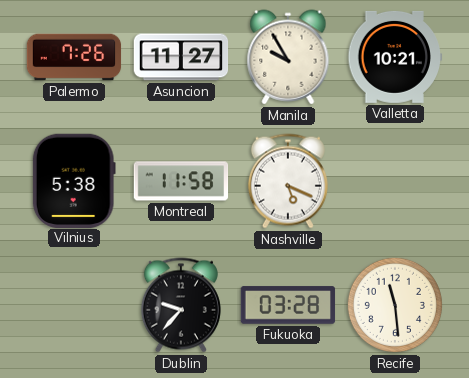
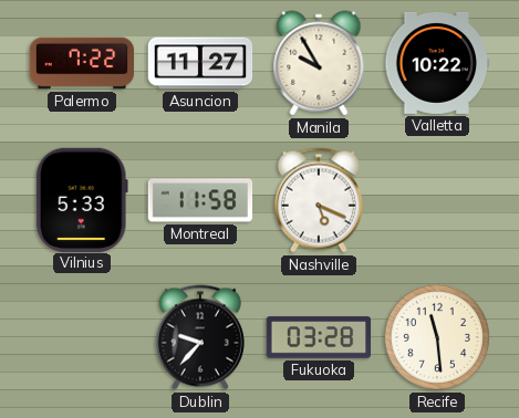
Palermo: 7:26 -> 7:22 (82, 63)
Valletta: 10:21 -> 10:22 (437, 63)
Vilnius: 5:38 -> 5:33 (82, 199)
